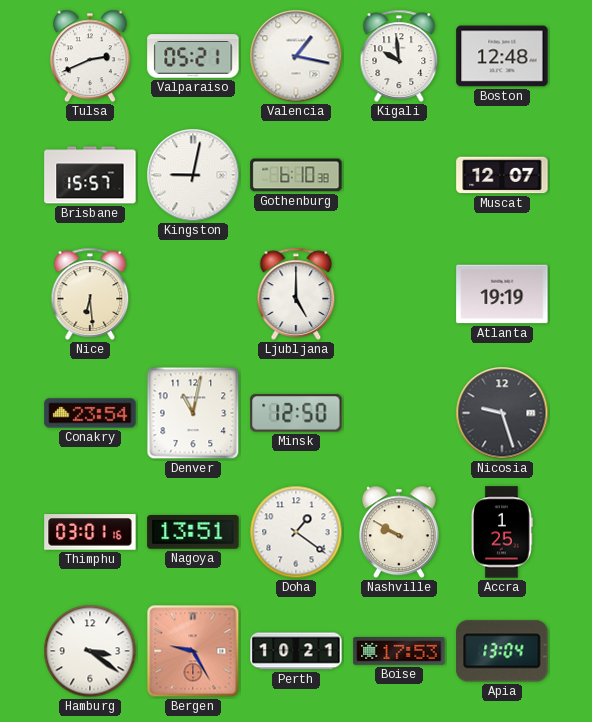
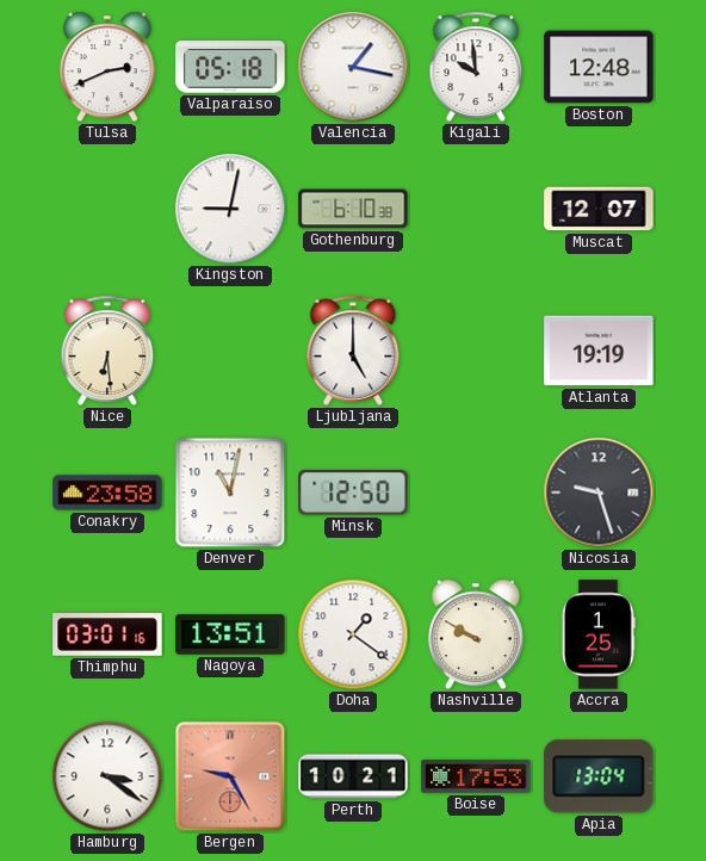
Valparaiso: 05:21 -> 05:18 (230, 67)
Brisbane: 15:57 -> none (90, 175)
Conakry: 23:54 -> 23:58 (107, 493)
